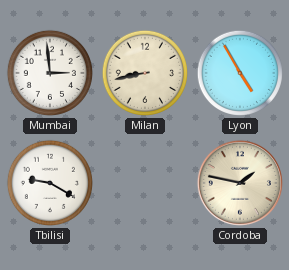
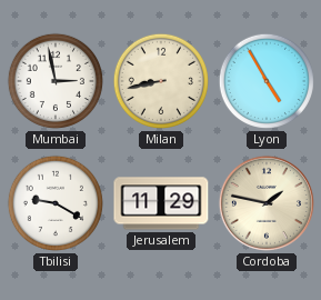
Mumbai: 2:59 -> 2:58 (56, 81)
Jerusalem: none -> 11:29 (161, 203)
